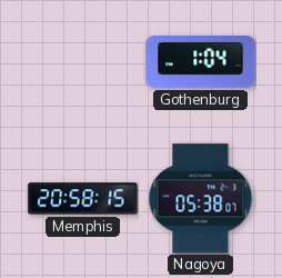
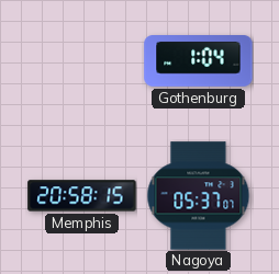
Nagoya: 05:38 -> 05:37 (199, 196)
